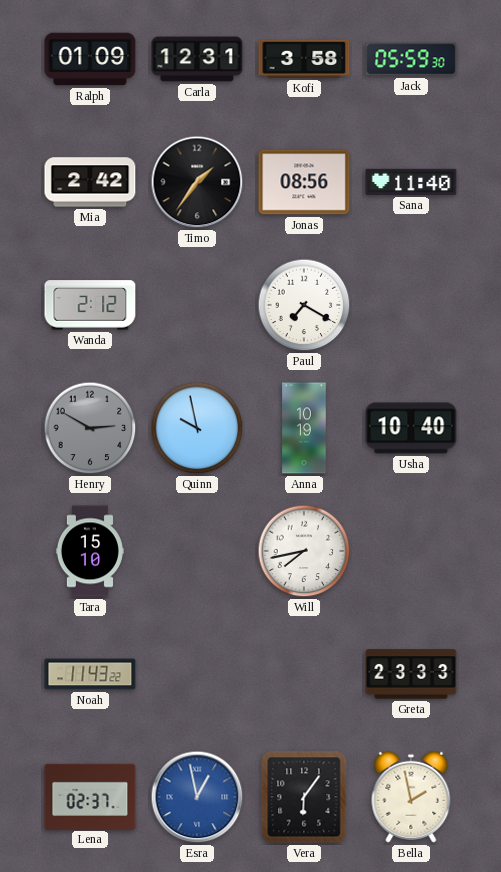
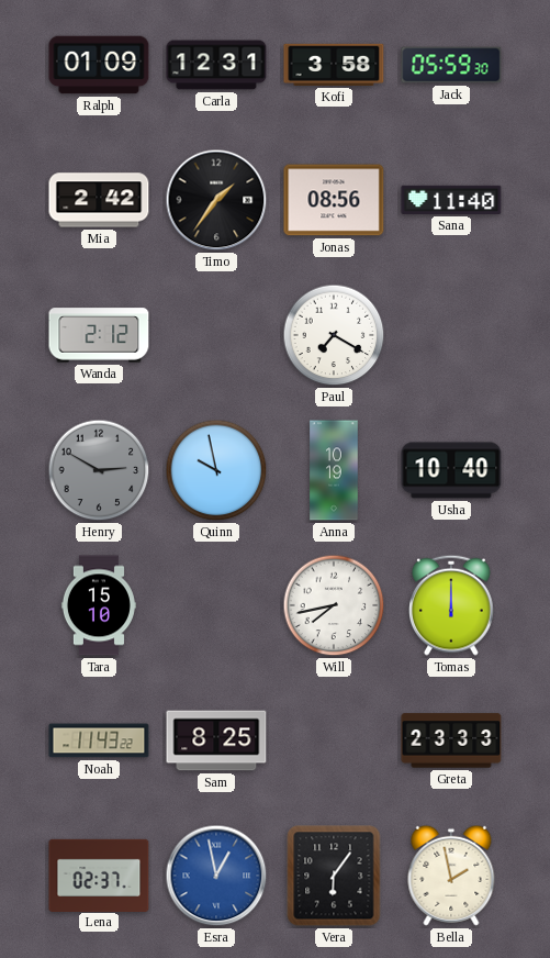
Tomas: none -> 12:00 (452, 605)
Sam: none -> 8:25 (216, 740)
